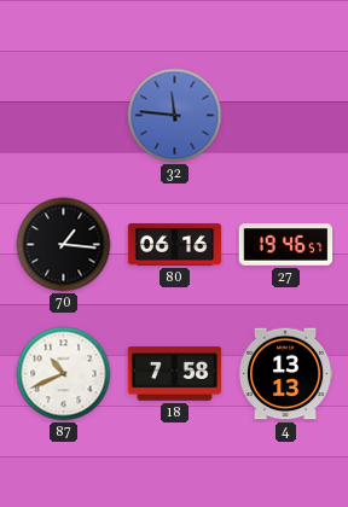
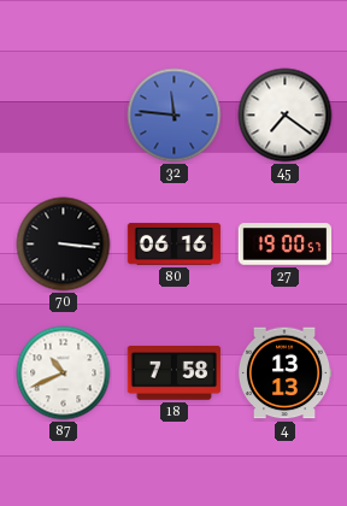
45: none -> 7:21 (286, 116)
70: 1:16 -> 3:16 (64, 245)
27: 19:46 -> 19:00 (286, 245)
